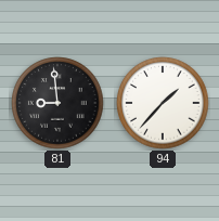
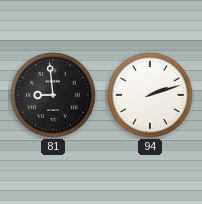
94: 1:37 -> 2:12 (150, 95)
